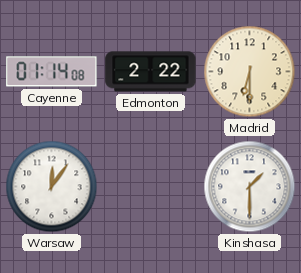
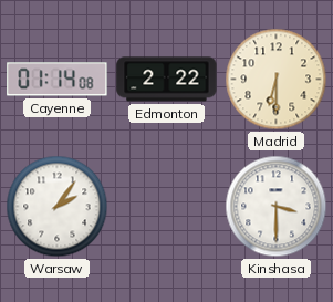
Warsaw: 12:06 -> 2:06 (58, 207)
Kinshasa: 1:30 -> 3:30 (277, 207)
